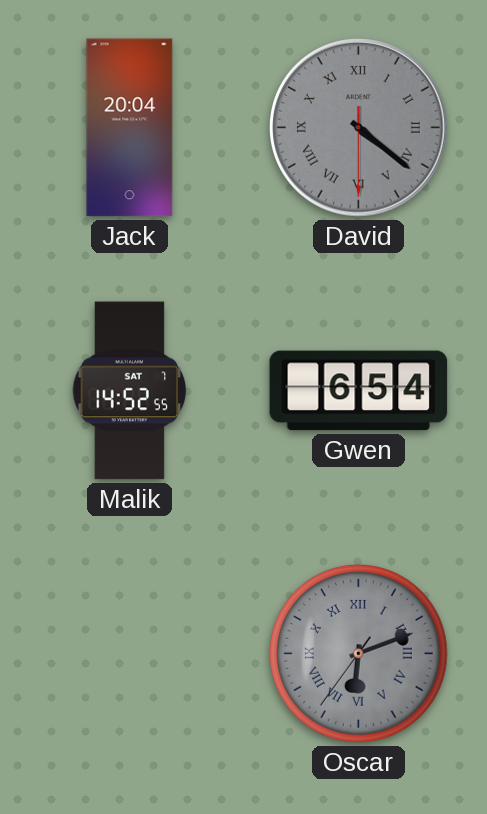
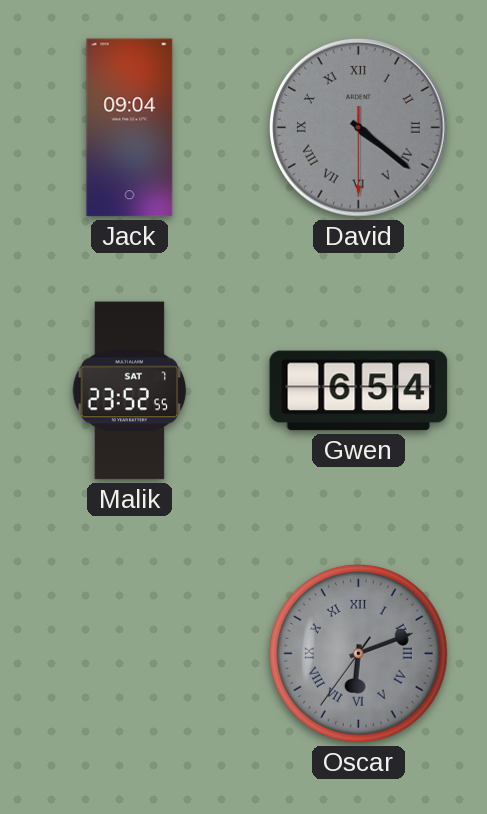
Jack: 20:04 -> 09:04 (130, 128)
Malik: 14:52 -> 23:52 (130, 391)
